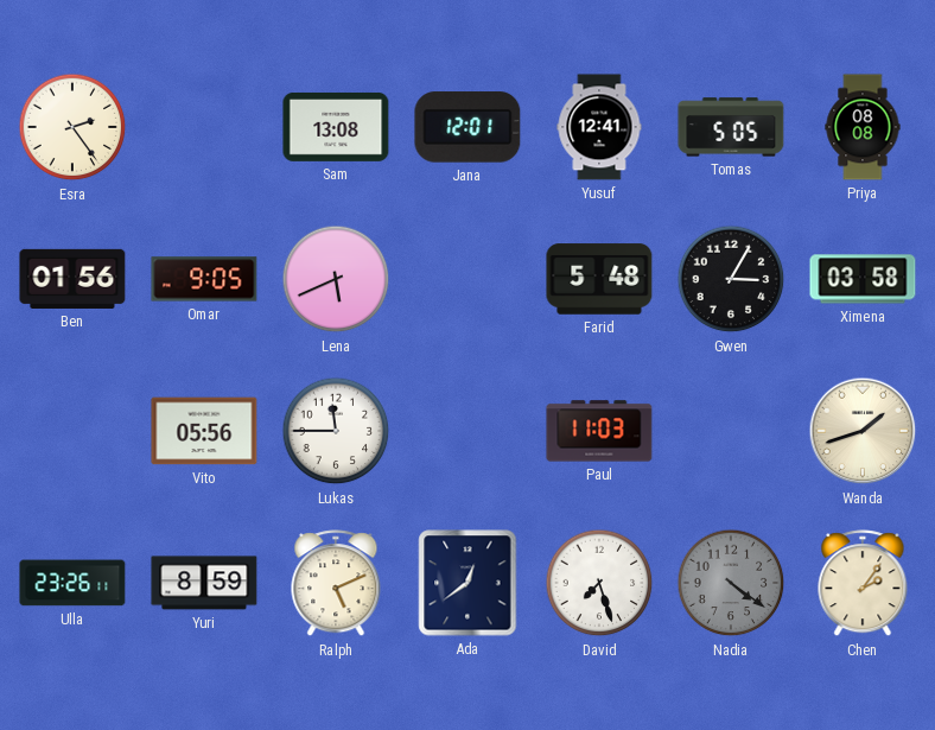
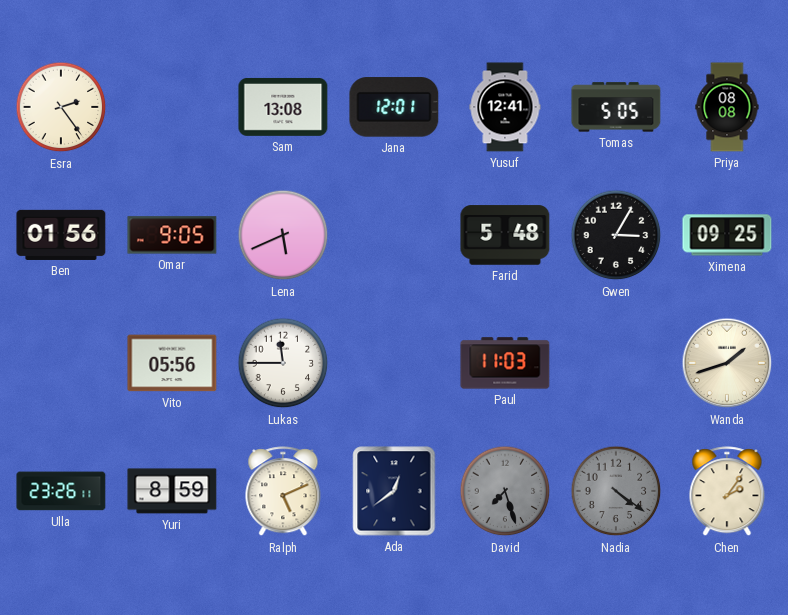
Ximena: 03:58 -> 09:25 (727, 235)
David dial: white -> grey (505, 491)
